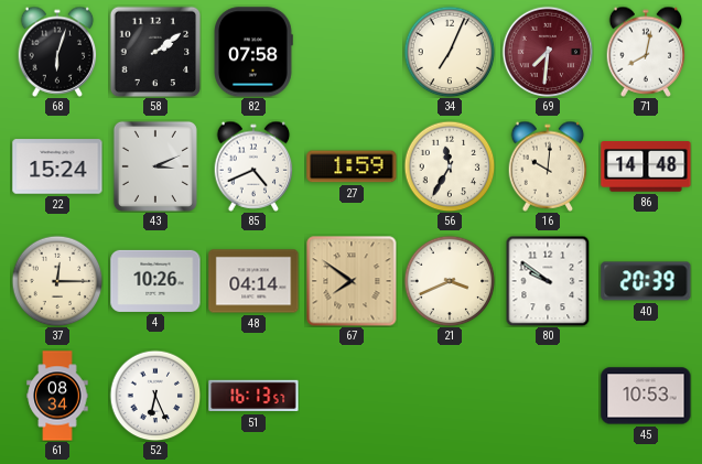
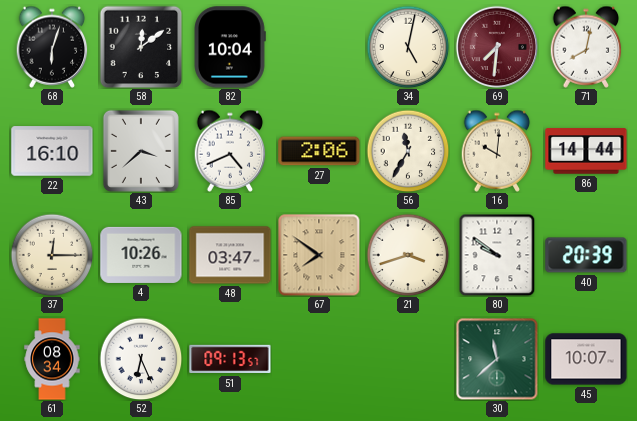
58: 2:09 -> 12:09 (141, 47)
82: 07:58 -> 10:04 (230, 47)
34: 7:04 -> 5:02 (408, 47)
22: 15:24 -> 16:10 (52, 151)
43: 3:11 -> 3:38 (141, 151)
27: 1:59 -> 2:06 (319, 151)
86: 14:48 -> 14:44 (586, 151)
48: 04:14 -> 03:47 (230, 255)
21: 3:41 -> 3:42 (408, 255)
51: 16:13 -> 09:13 (230, 359)
30: none -> 11:38 (497, 359)
45: 10:53 -> 10:07 (586, 359)
